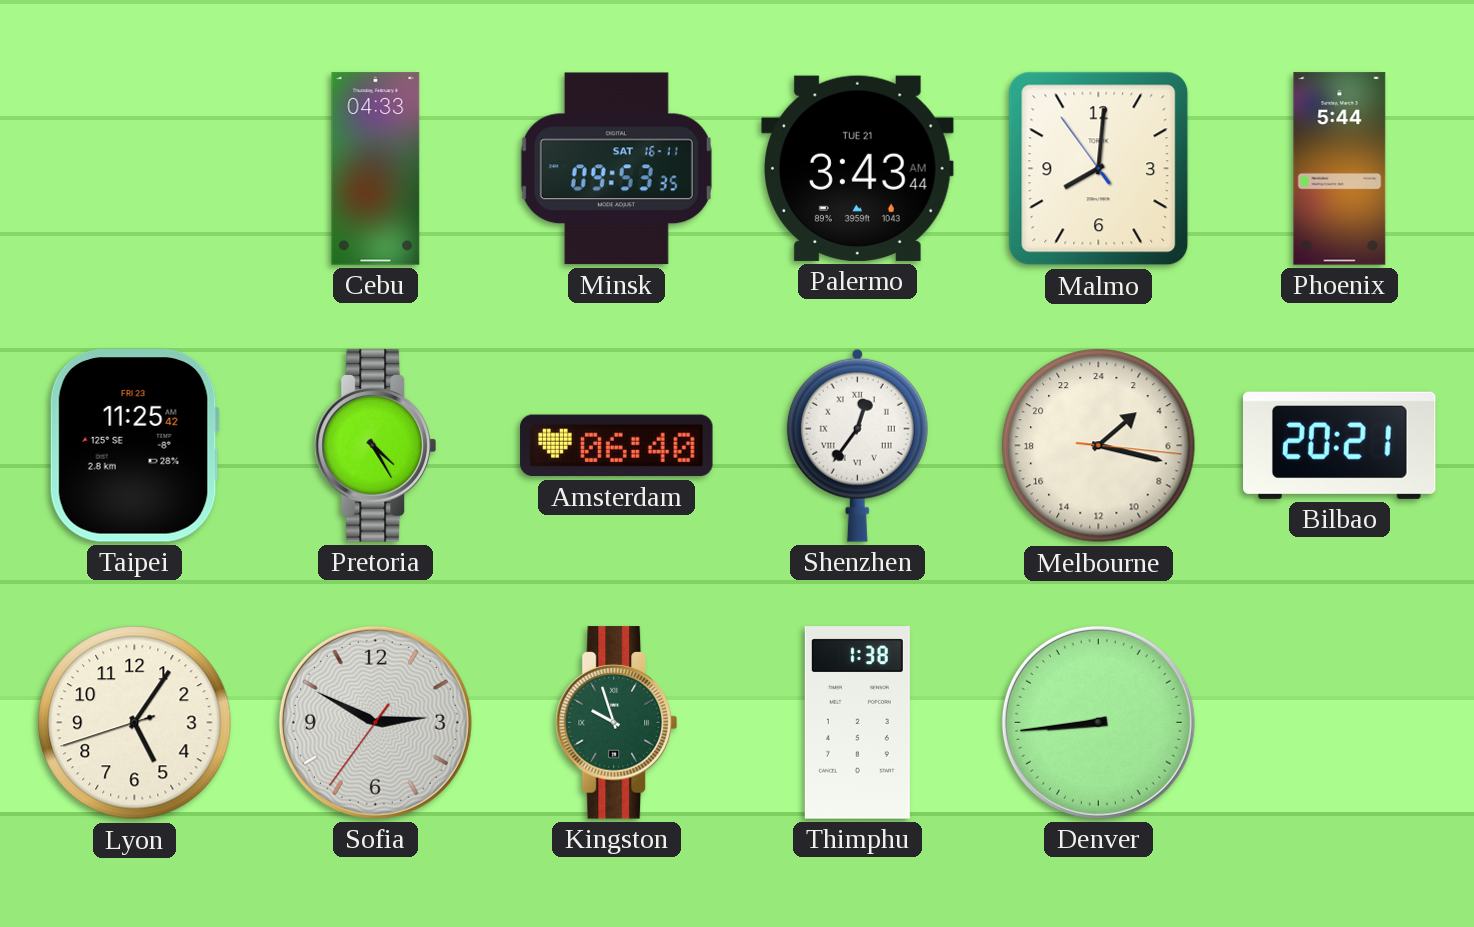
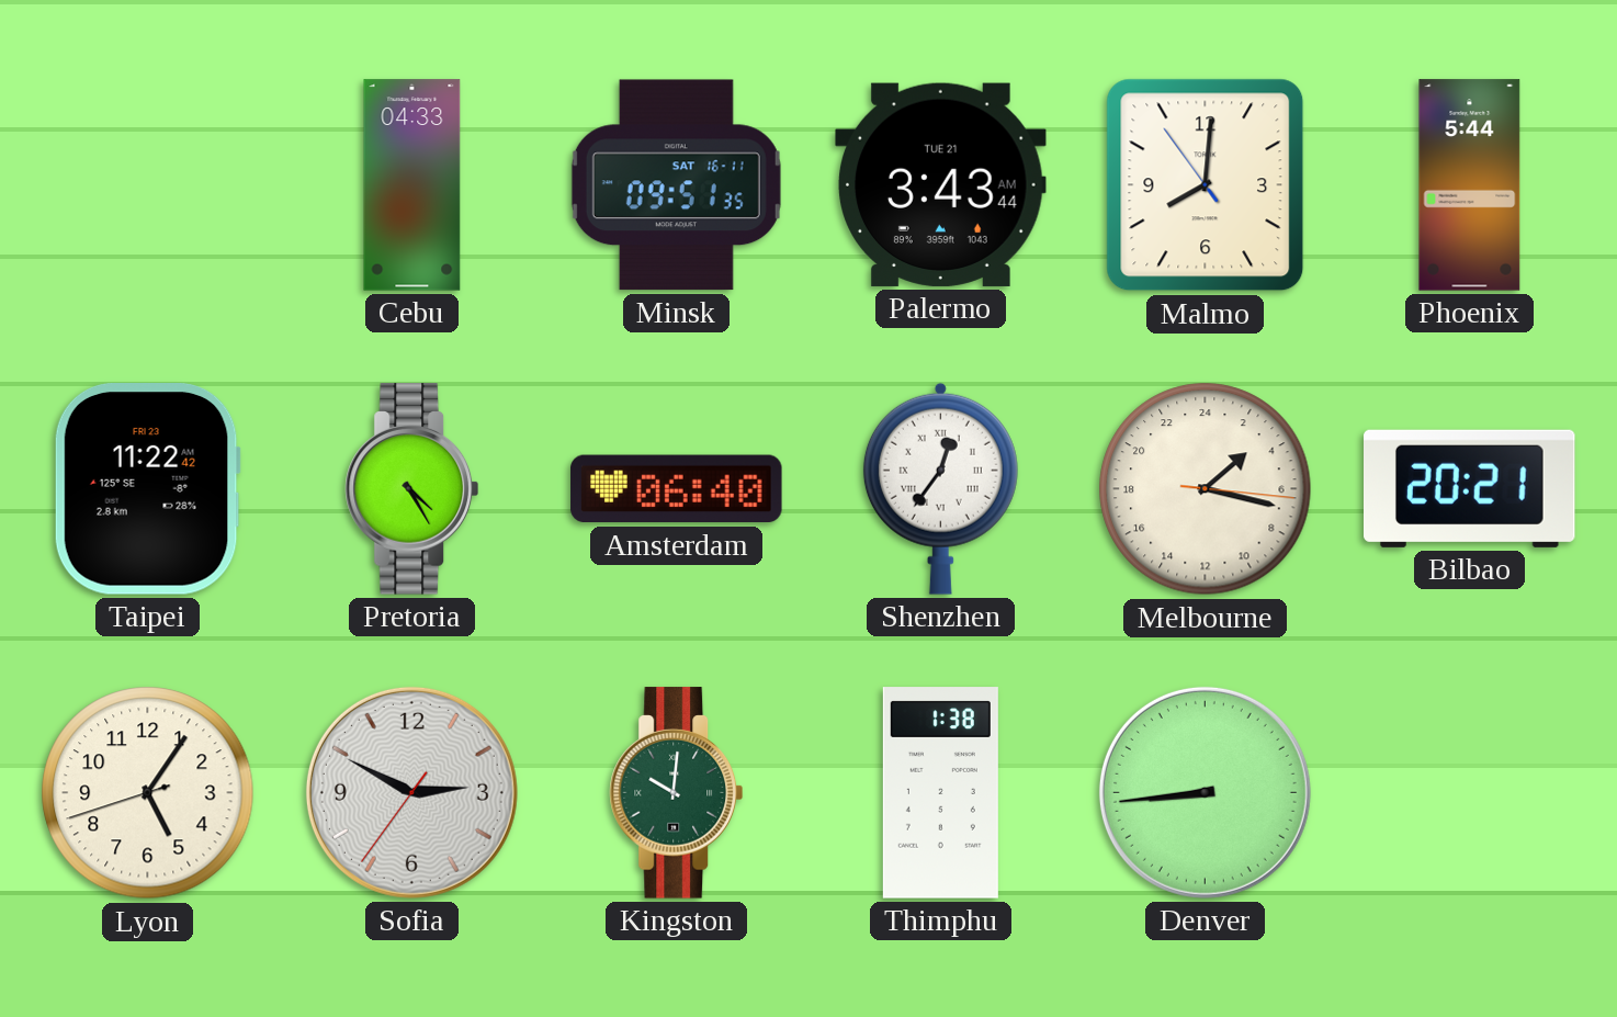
Minsk: 09:53 -> 09:51 (676, 185)
Taipei: 11:25 -> 11:22 (147, 489)
Kingston: 9:57 -> 10:01 (676, 793)
